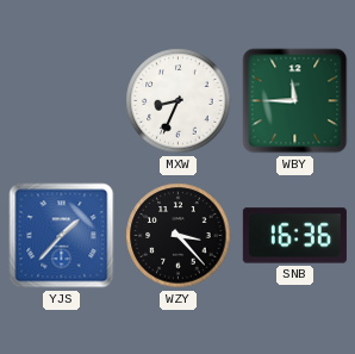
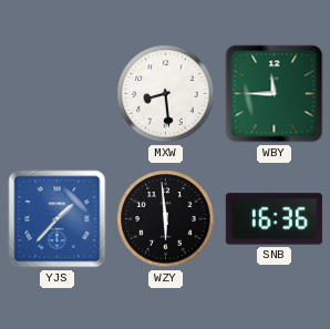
MXW: 8:34 -> 8:29 (166, 94)
WZY: 3:23 -> 5:59 (166, 219)
